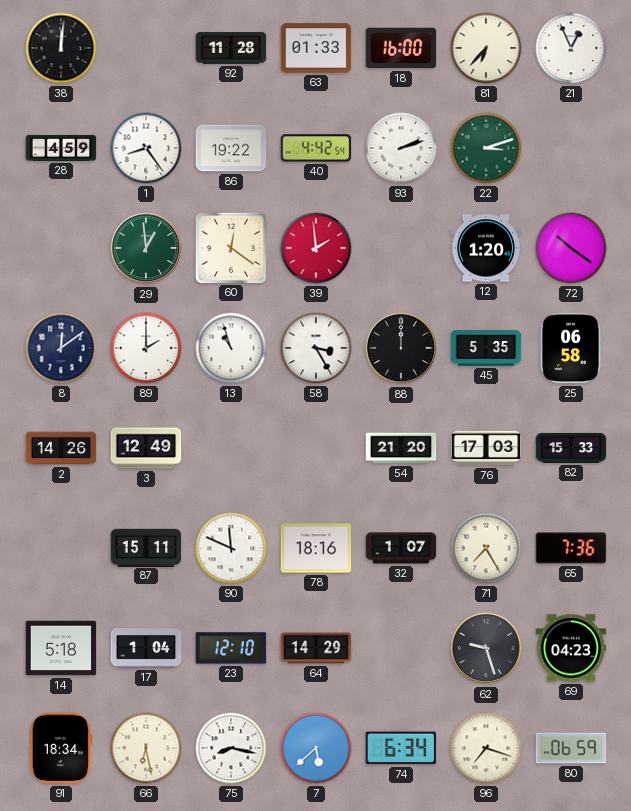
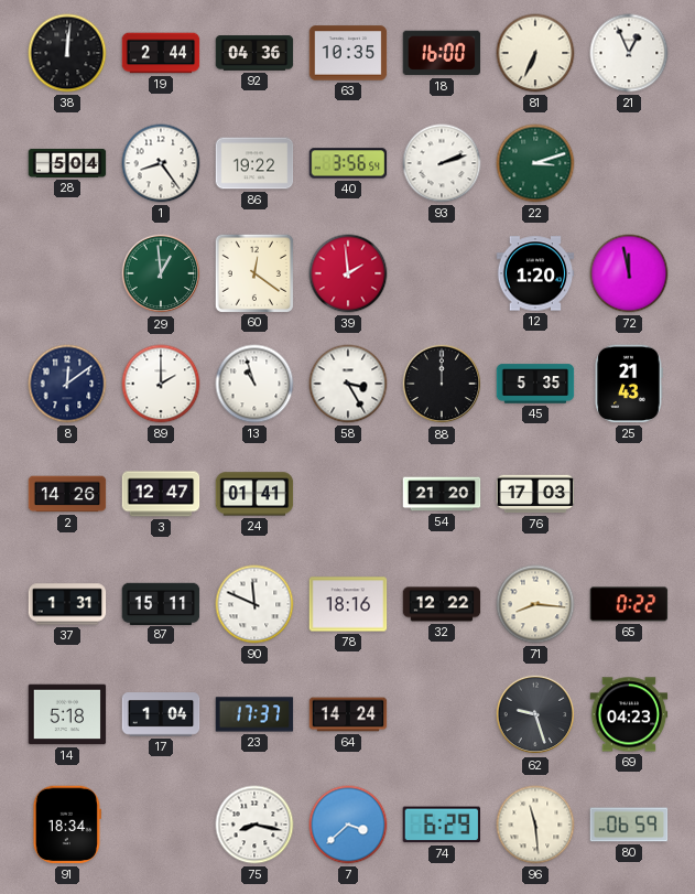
19: none -> 2:44 (161, 53)
92: 11:28 -> 04:36 (254, 53)
63: 01:33 -> 10:35 (348, 53)
81: 6:37 -> 6:34 (535, 53)
28: 4:59 -> 5:04 (67, 163)
40: 4:42 -> 3:56 (348, 163)
72: 10:21 -> 11:58 (629, 273)
25: 06:58 -> 21:43 (629, 384)
3: 12:49 -> 12:47 (161, 494)
24: none -> 01:41 (254, 494)
82: 15:33 -> none (571, 448)
37: none -> 1:31 (67, 604)
32: 1:07 -> 12:22 (442, 604)
71: 7:25 -> 8:16 (535, 604)
65: 7:36 -> 0:22 (629, 604)
23: 12:10 -> 17:37 (254, 714)
64: 14:29 -> 14:24 (348, 714)
66: 6:28 -> none (146, 748)
7: 5:38 -> 3:38 (348, 825)
74: 6:34 -> 6:29 (441, 825)
96: 7:18 -> 11:29 (535, 825)
